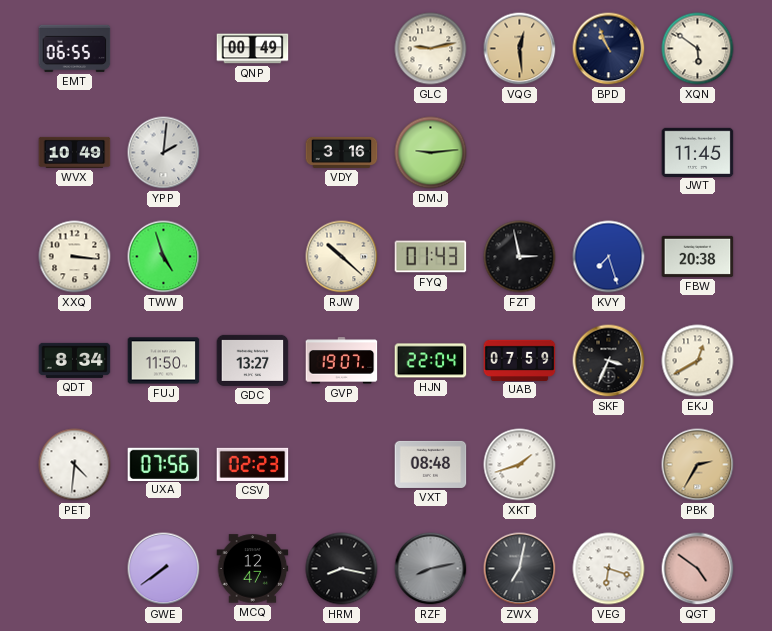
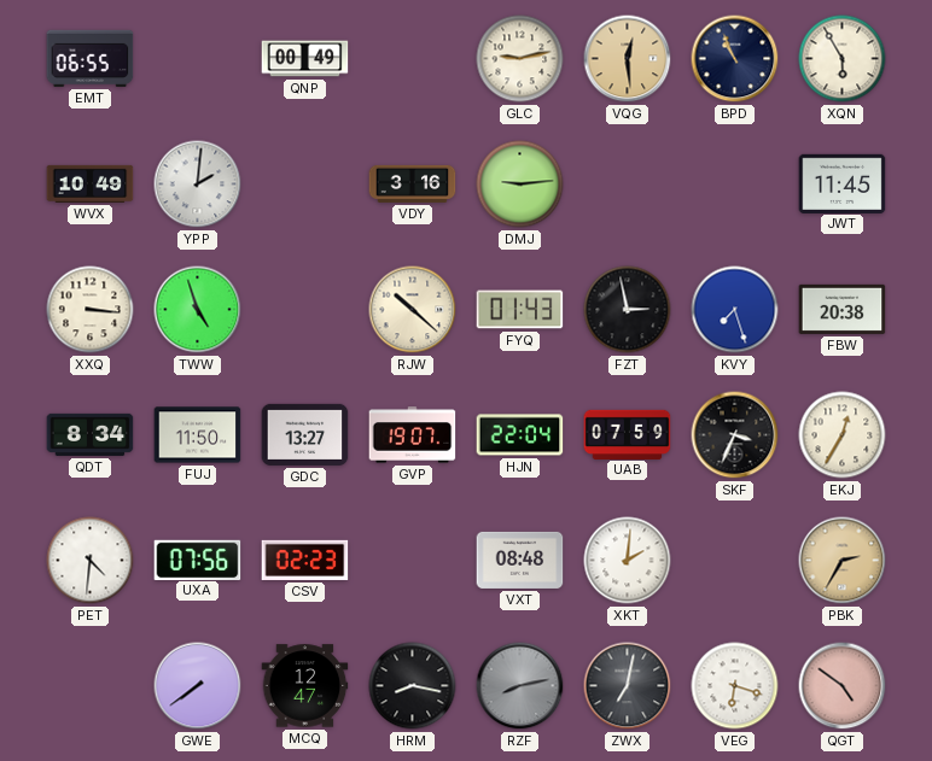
XQN: 5:51 -> 5:55 (843, 59)
EKJ: 12:40 -> 12:35 (843, 435)
XKT: 1:42 -> 2:01 (628, 561)
